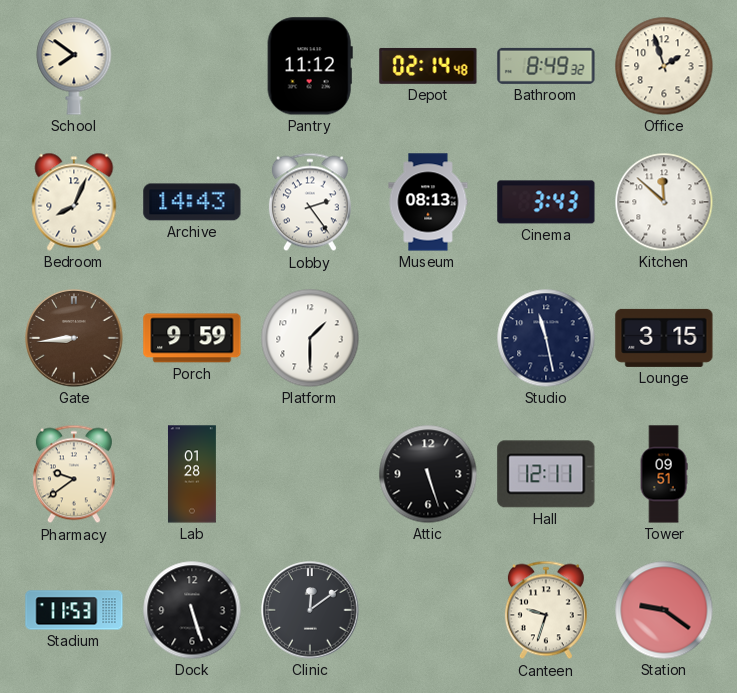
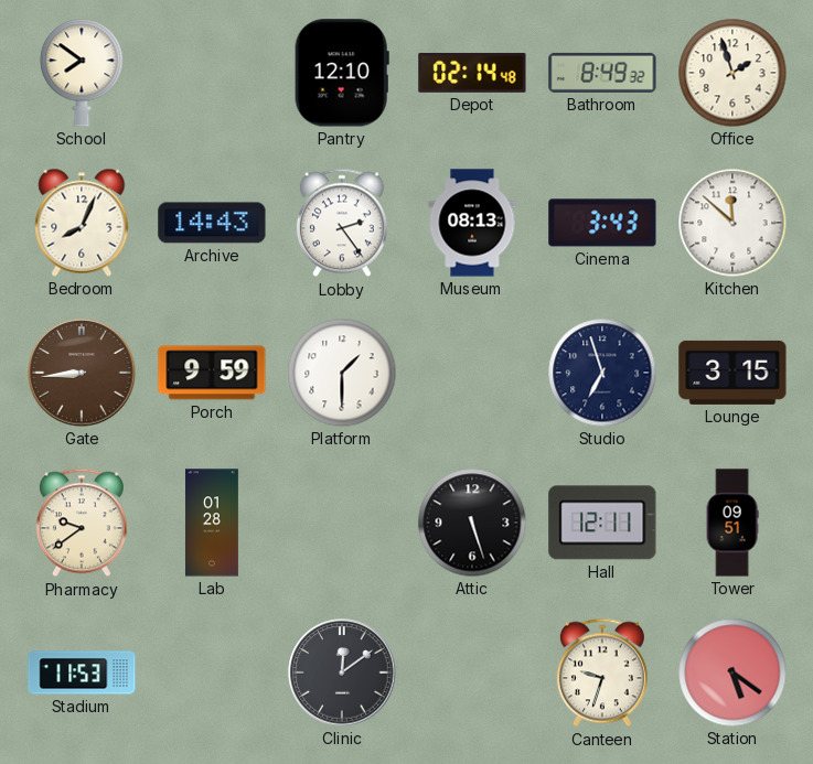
Pantry: 11:12 -> 12:10 (342, 73)
Studio: 11:28 -> 6:57 (602, 373)
Dock: 5:27 -> none (192, 610)
Station: 9:21 -> 5:21 (732, 672)
